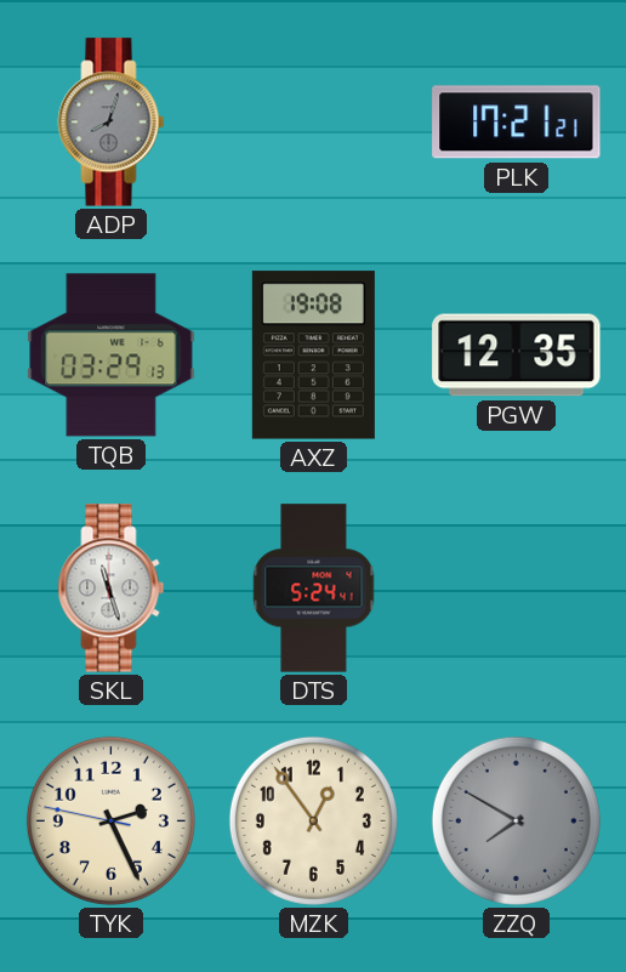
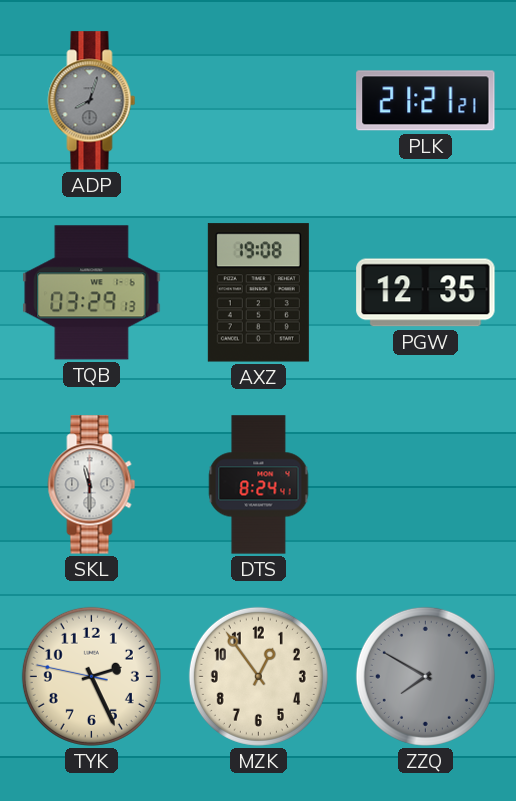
PLK: 17:21 -> 21:21 (426, 101)
SKL: 11:27 -> 11:30 (92, 485)
DTS: 5:24 -> 8:24 (259, 485)
